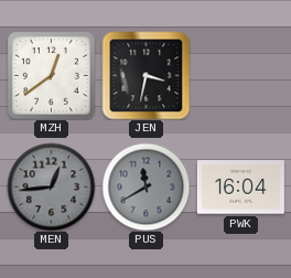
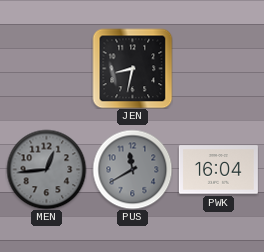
MZH: 12:39 -> none (51, 75)
JEN: 3:32 -> 8:32 (132, 68)
